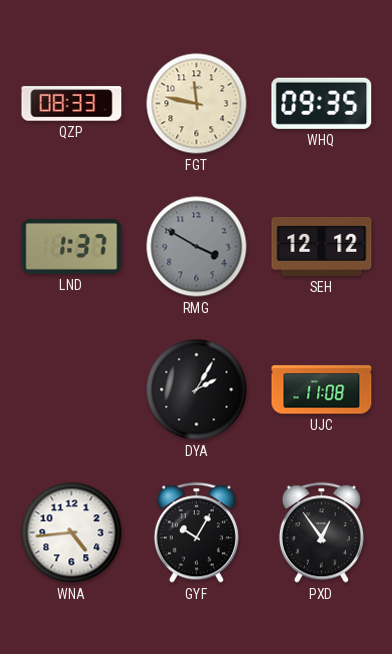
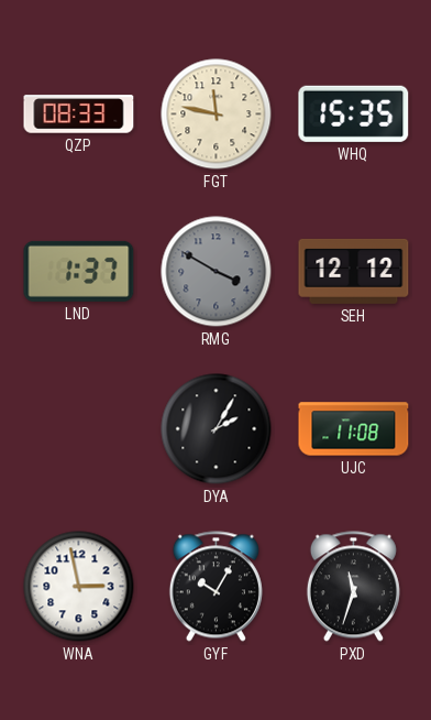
WHQ: 09:35 -> 15:35 (354, 113)
WNA: 4:44 -> 2:58 (79, 587)
PXD: 12:54 -> 11:33 (353, 587)
